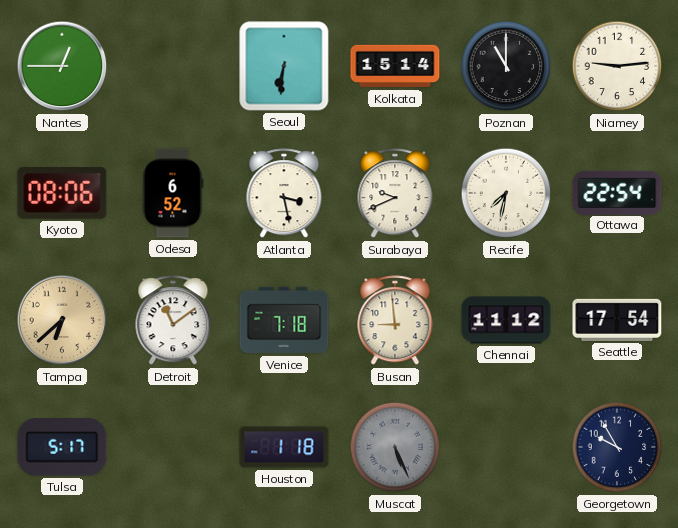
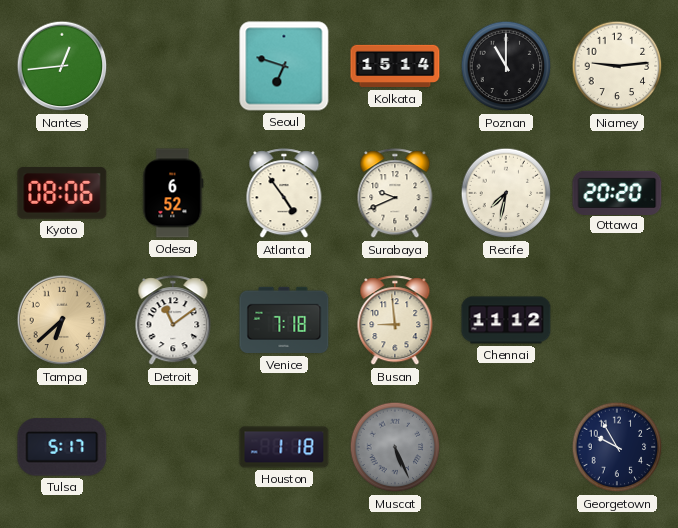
Nantes: 12:45 -> 12:44 (62, 66)
Seoul: 6:31 -> 6:48 (284, 66)
Atlanta: 3:28 -> 4:54 (284, 194)
Ottawa: 22:54 -> 20:20 (617, 192)
Seattle: 17:54 -> none (617, 320)
